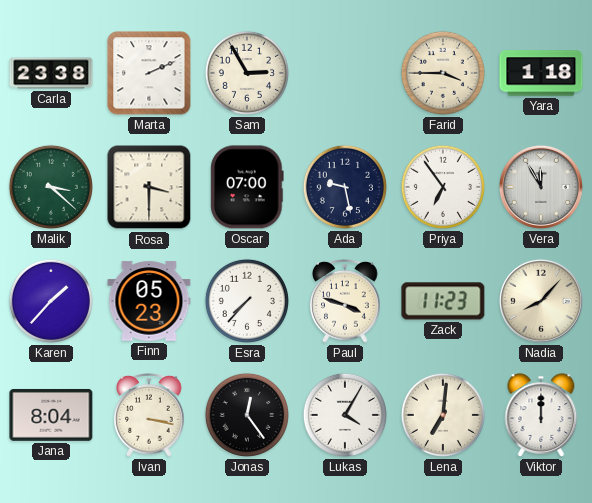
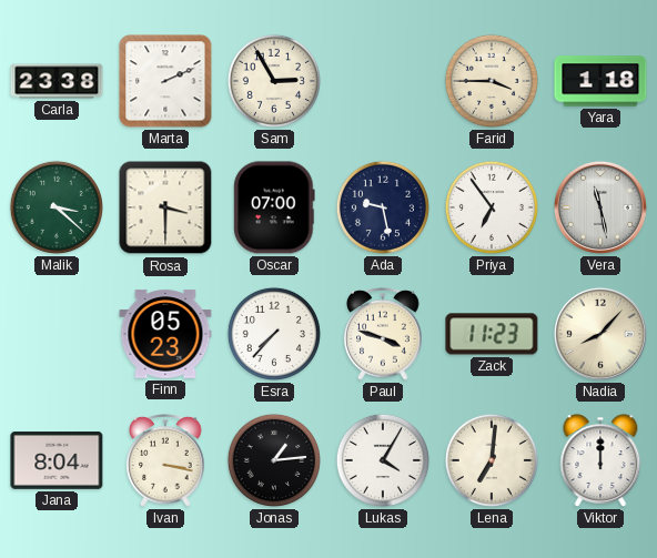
Vera: 11:55 -> 11:28 (600, 207)
Karen: 1:37 -> none (51, 301)
Jonas: 12:24 -> 1:14 (274, 460)
